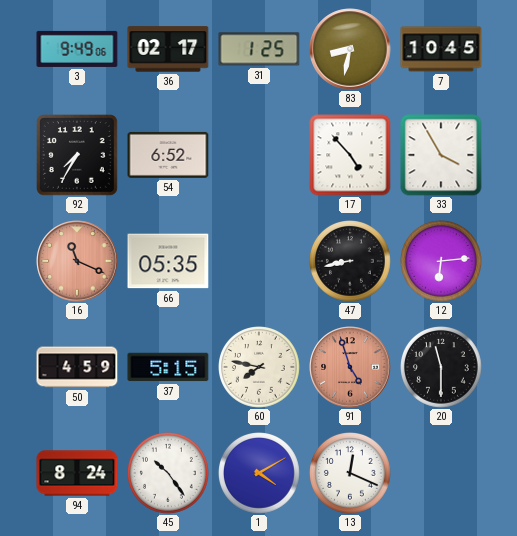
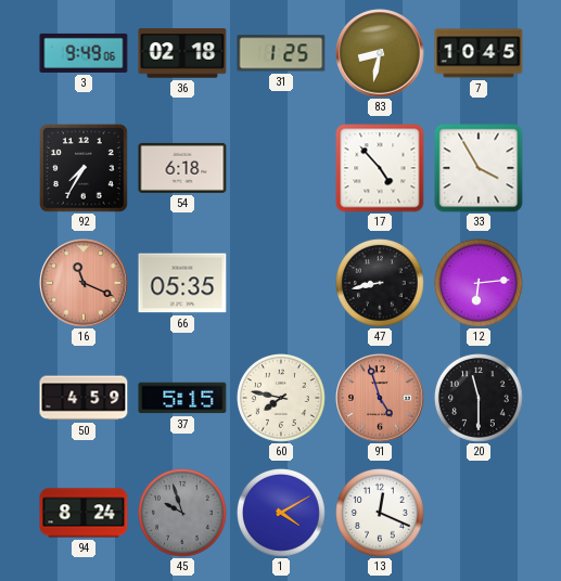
36: 02:17 -> 02:18 (182, 53)
54: 6:52 -> 6:18 (182, 168)
45: 10:24 -> 9:57 (183, 514)
45 dial: white -> grey (183, 514)
